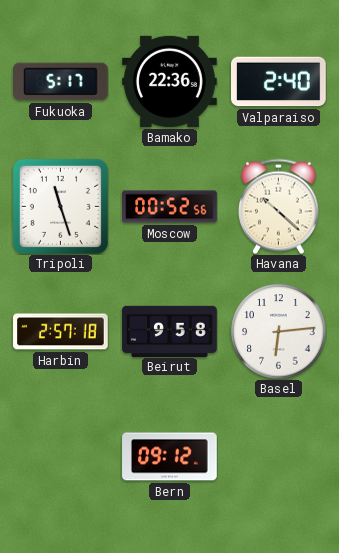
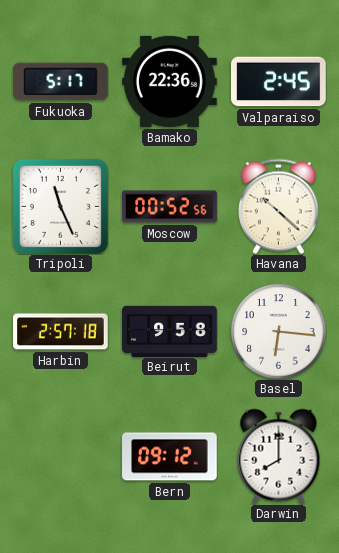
Valparaiso: 2:40 -> 2:45 (279, 82)
Tripoli: 11:27 -> 11:26 (60, 206)
Basel: 6:14 -> 6:16 (278, 331)
Darwin: none -> 8:00 (279, 456)
